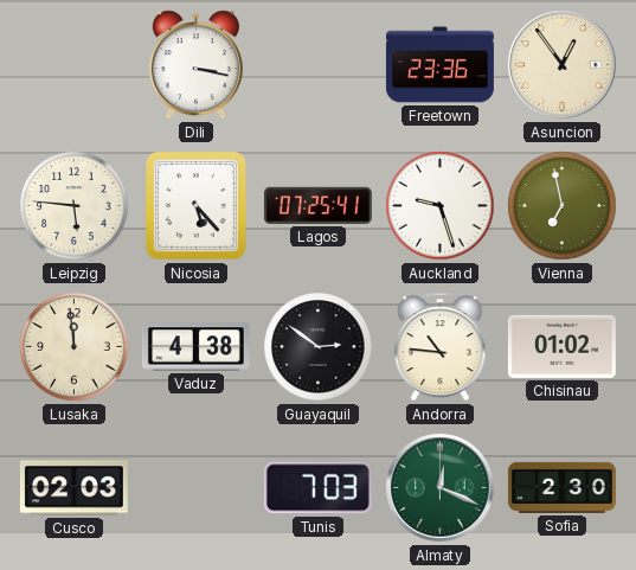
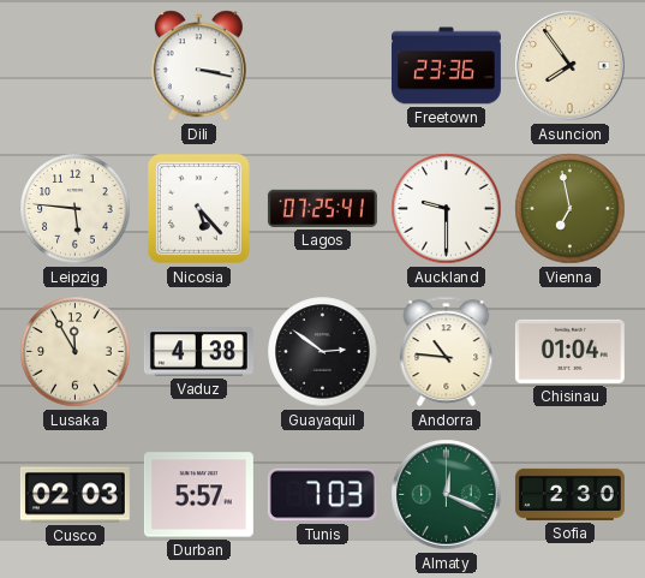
Asuncion: 12:54 -> 7:54 (571, 66)
Auckland: 9:27 -> 9:30 (447, 209)
Lusaka: 11:59 -> 11:55 (76, 352)
Chisinau: 01:02 -> 01:04 (569, 351)
Durban: none -> 5:57 (198, 495)
